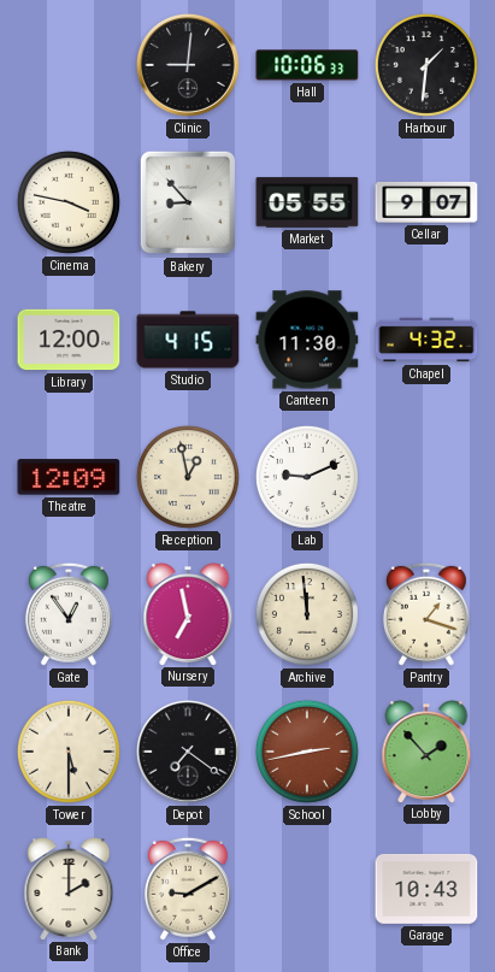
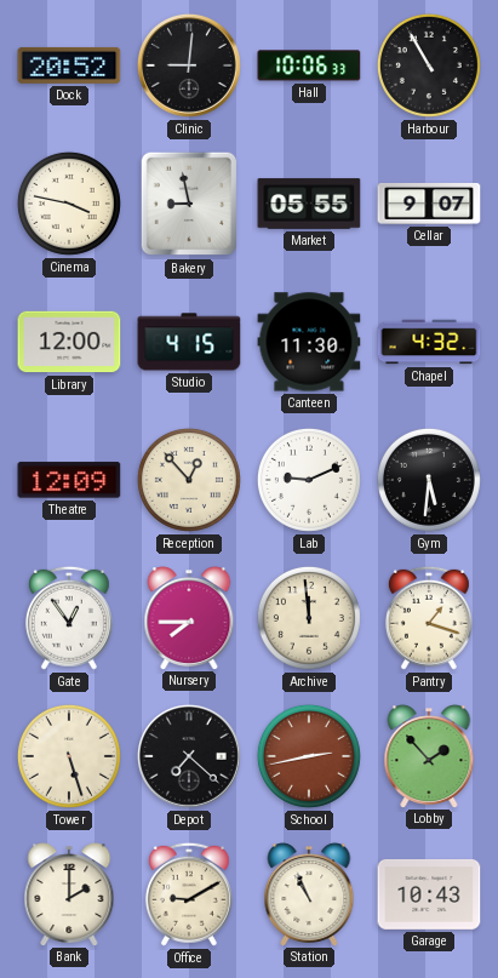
Dock: none -> 20:52 (69, 65)
Harbour: 1:31 -> 10:55 (429, 65)
Bakery: 8:53 -> 8:58 (188, 204)
Reception: 12:58 -> 12:53 (189, 480)
Gym: none -> 5:31 (429, 480)
Nursery: 6:58 -> 7:45 (189, 618)
Tower: 5:30 -> 5:27 (69, 756)
Depot: 7:21 -> 7:22 (189, 756)
Station: none -> 10:56 (309, 894)
